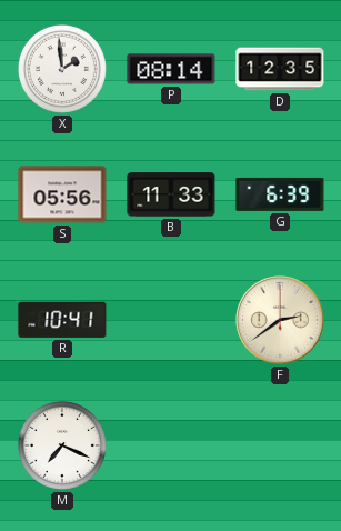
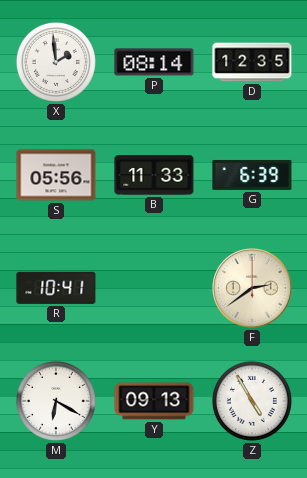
M: 7:19 -> 6:20 (56, 401)
Y: none -> 09:13 (154, 401)
Z: none -> 4:55 (252, 401)
